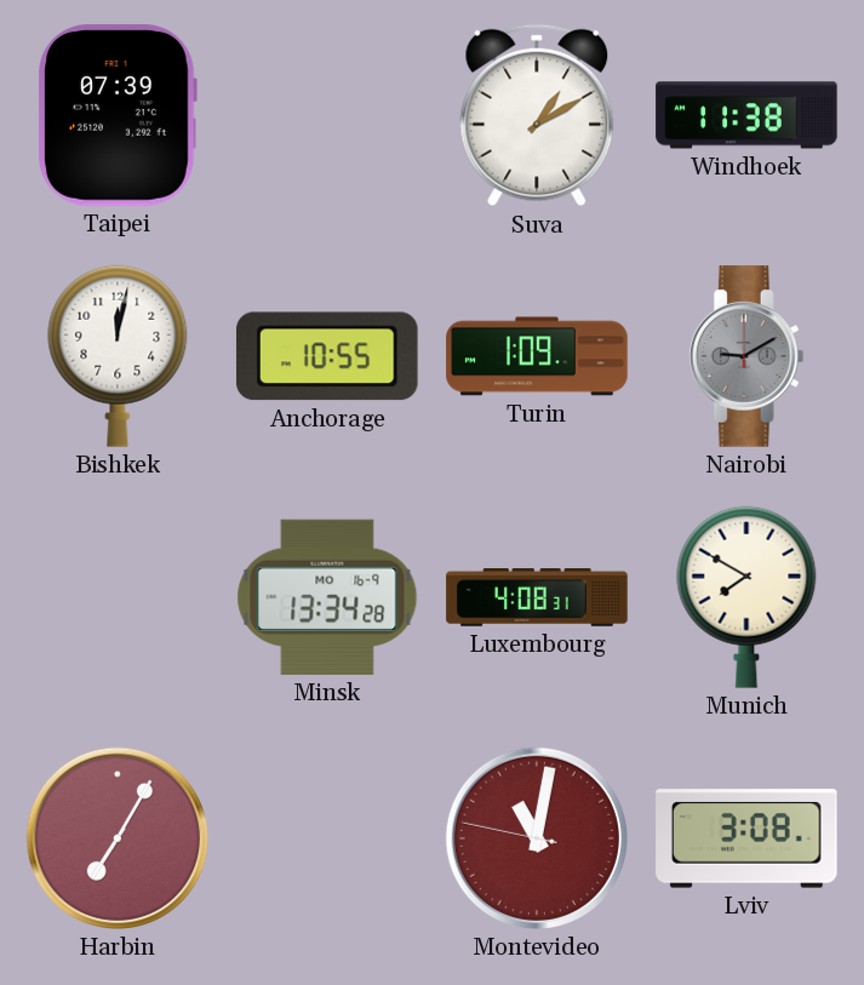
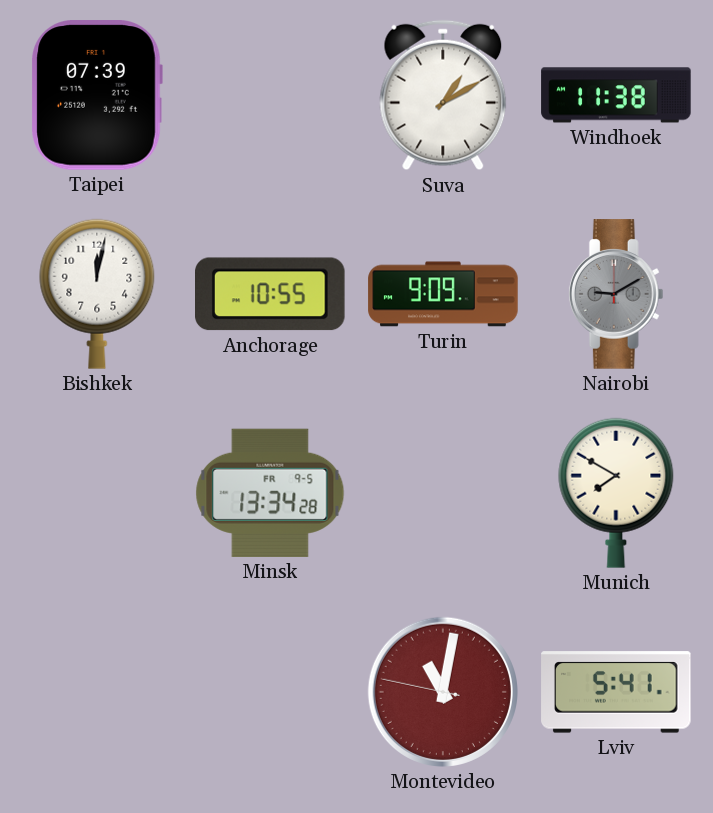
Turin: 1:09 -> 9:09 (443, 294)
Minsk date: MO 16-9 -> FR 9-5 (270, 493)
Luxembourg: 4:08 -> none (537, 599)
Harbin: 7:05 -> none (118, 838)
Lviv: 3:08 -> 5:41 (616, 692)
